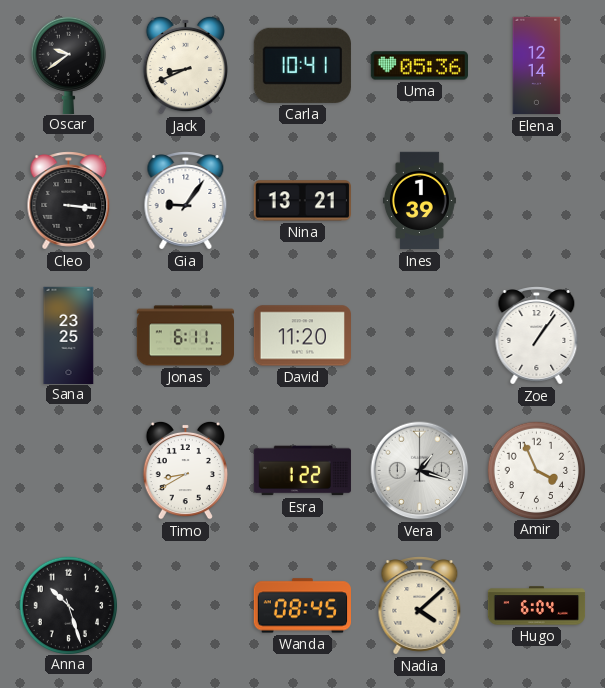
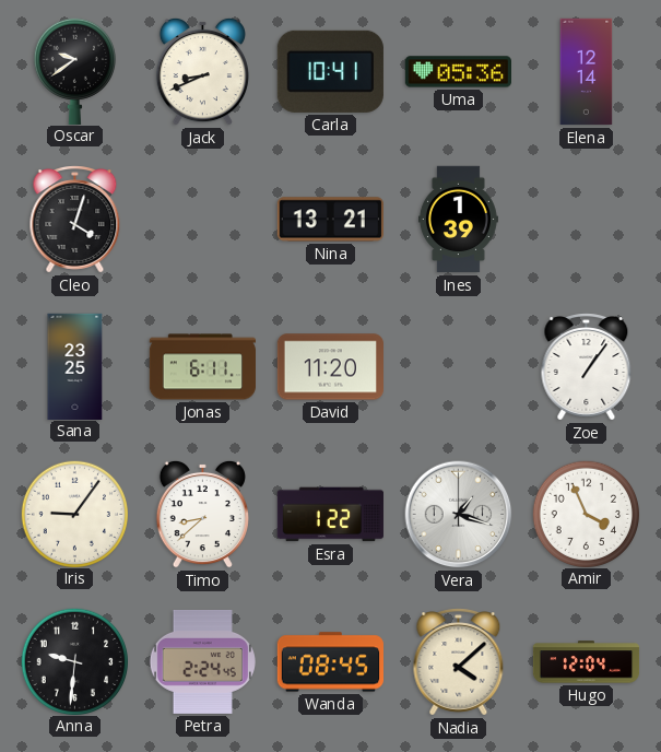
Cleo: 3:16 -> 4:03 (75, 220)
Gia: 9:06 -> none (186, 201)
Iris: none -> 9:06 (74, 514)
Timo: 8:40 -> 8:38 (202, 514)
Anna: 10:27 -> 9:31 (74, 661)
Petra: none -> 2:24 (202, 661)
Hugo: 6:04 -> 12:04 (587, 662)
